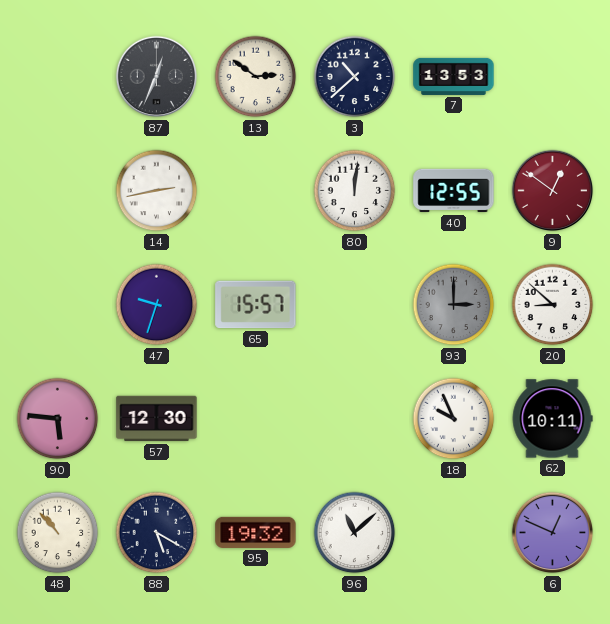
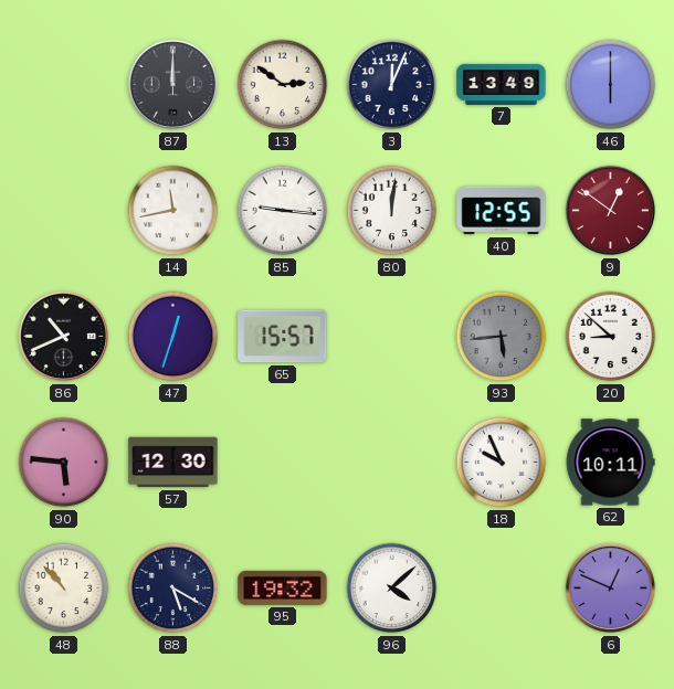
87: 12:34 -> 12:00 (173, 85)
3: 10:38 -> 12:04 (392, 85)
7: 13:53 -> 13:49 (502, 84)
46: none -> 6:00 (611, 85)
14: 2:43 -> 11:43 (173, 211)
85: none -> 9:16 (283, 211)
86: none -> 10:41 (64, 337)
47: 9:33 -> 12:33 (173, 337)
93: 3:00 -> 5:44 (502, 337)
96: 11:08 -> 4:08 (392, 589)
